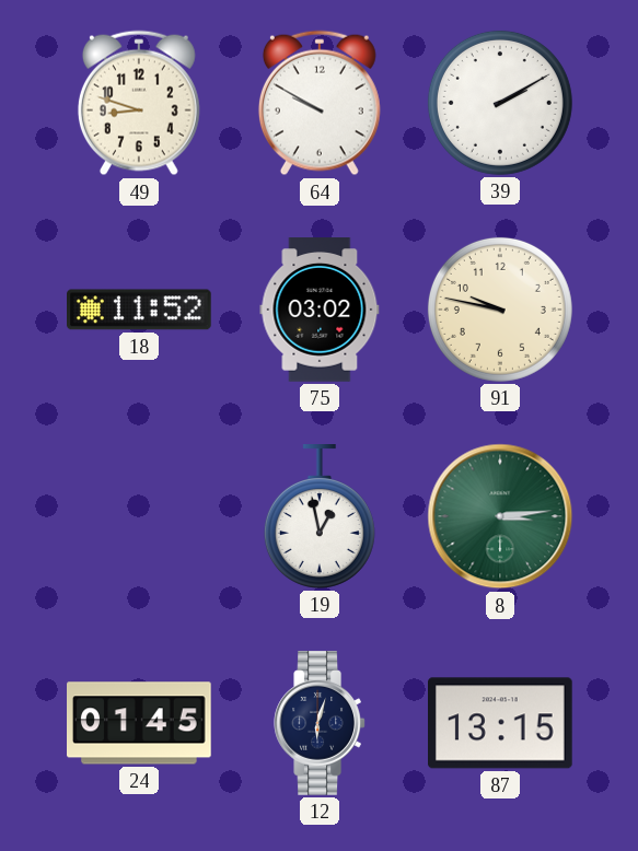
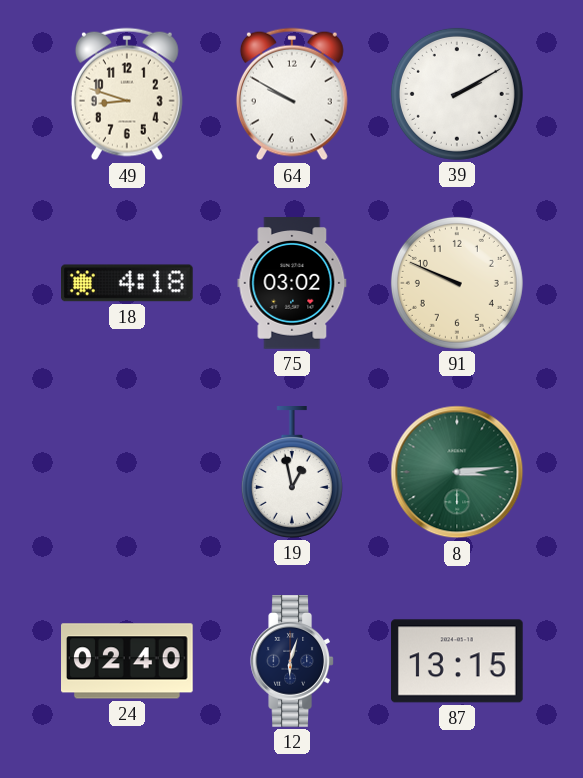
18: 11:52 -> 4:18 (128, 283)
91: 9:47 -> 9:49 (457, 283)
24: 01:45 -> 02:40 (128, 661)
